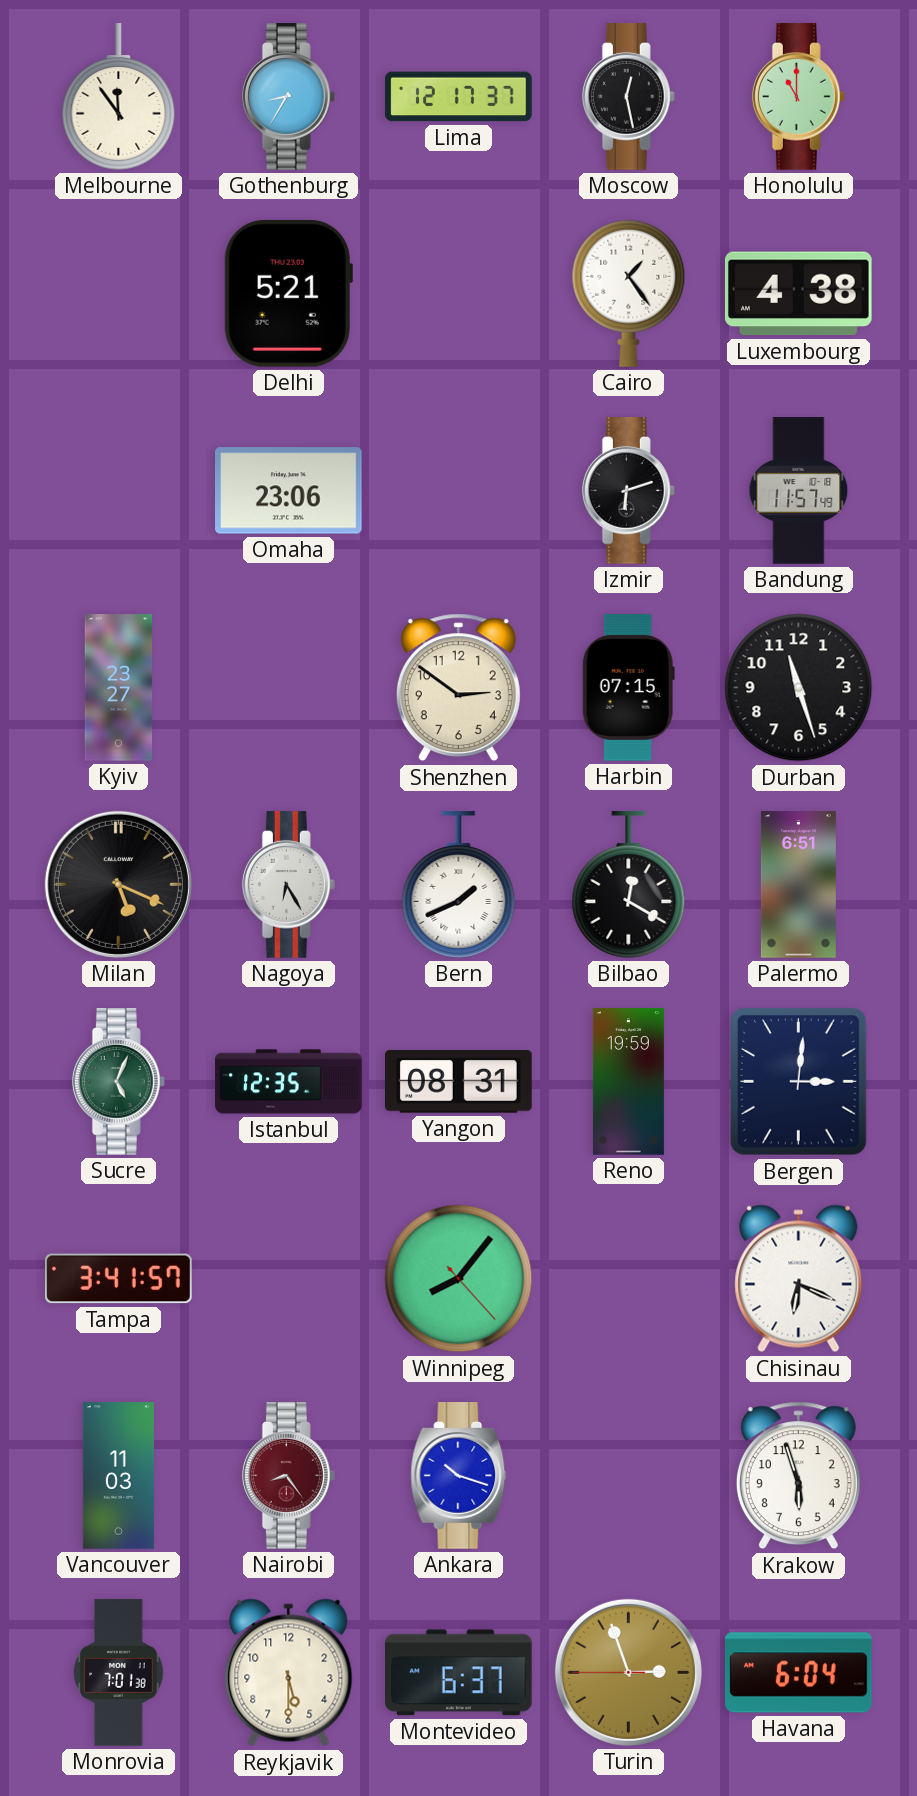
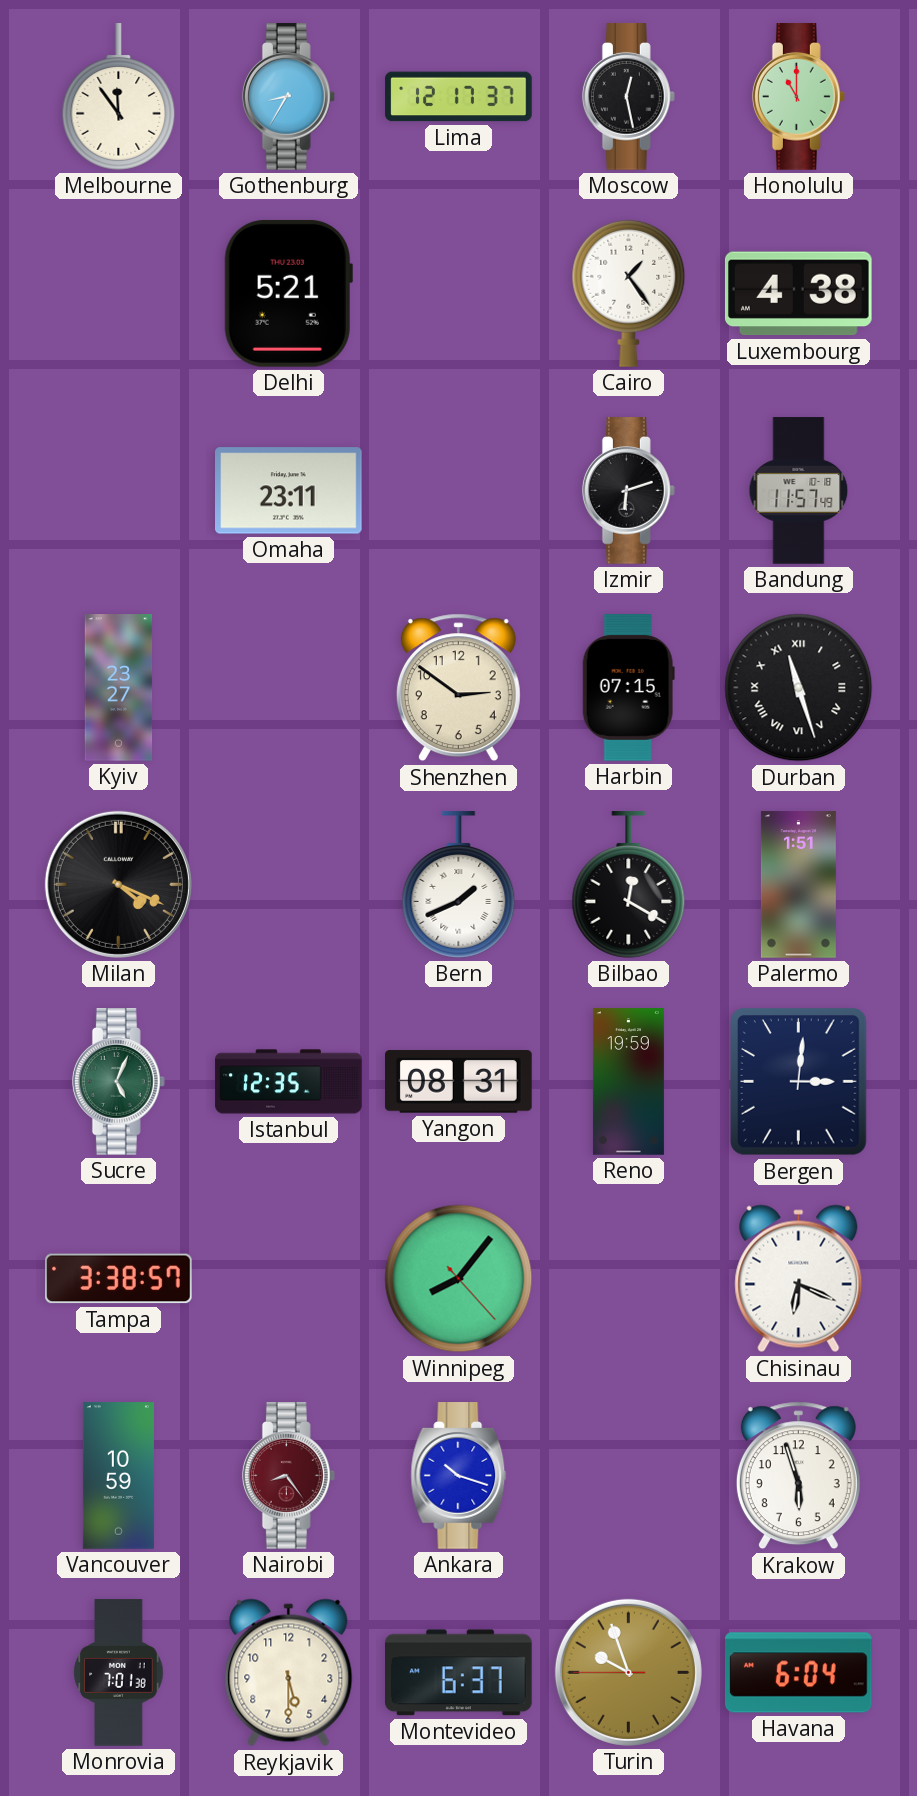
Omaha: 23:06 -> 23:11 (289, 491)
Durban numerals: Arabic -> Roman (799, 688)
Milan: 5:19 -> 4:19 (118, 884)
Nagoya: 6:25 -> none (288, 885)
Palermo: 6:51 -> 1:51 (798, 885)
Tampa: 3:41 -> 3:38 (119, 1279)
Vancouver: 11:03 -> 10:59 (118, 1476)
Turin: 2:56 -> 9:56 (628, 1672)
